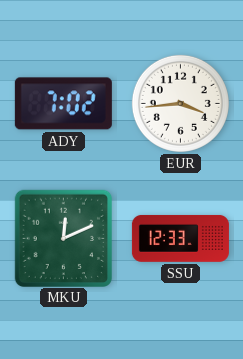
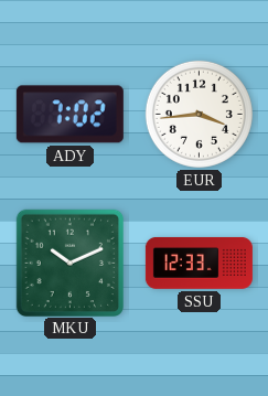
MKU: 12:11 -> 10:11 (69, 263)
